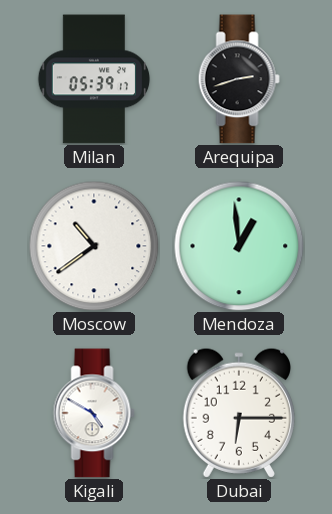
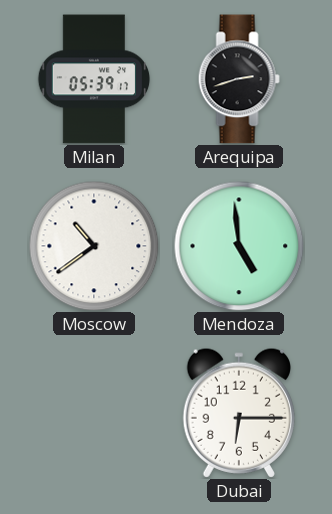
Mendoza: 12:59 -> 4:59 (239, 246)
Kigali: 4:50 -> none (94, 413)
